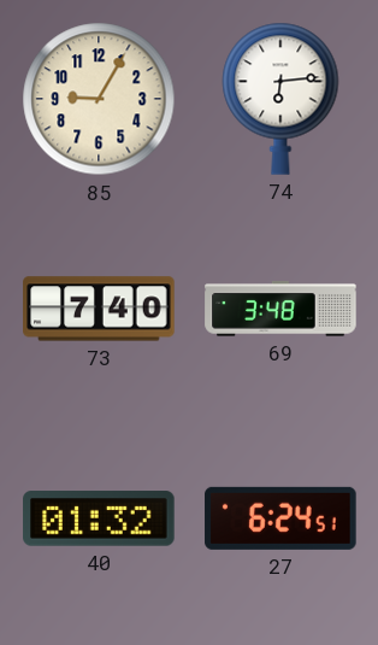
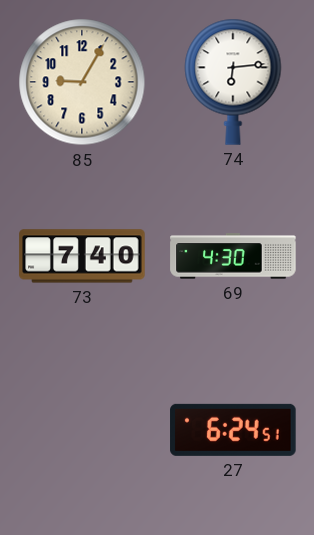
69: 3:48 -> 4:30 (233, 256)
40: 01:32 -> none (99, 518)
